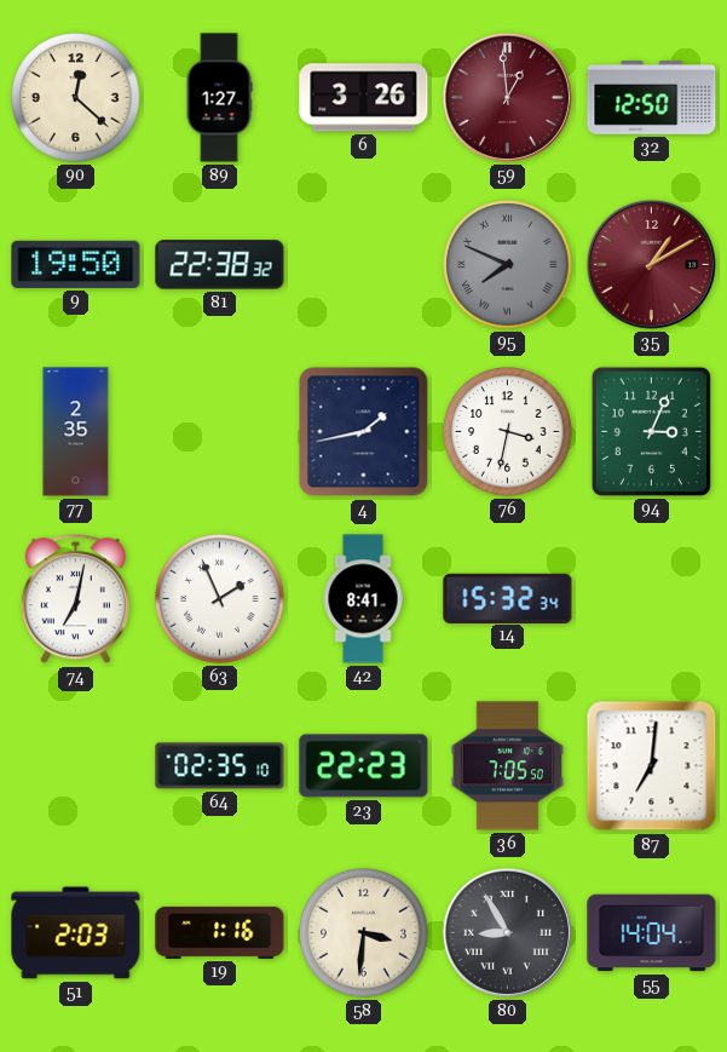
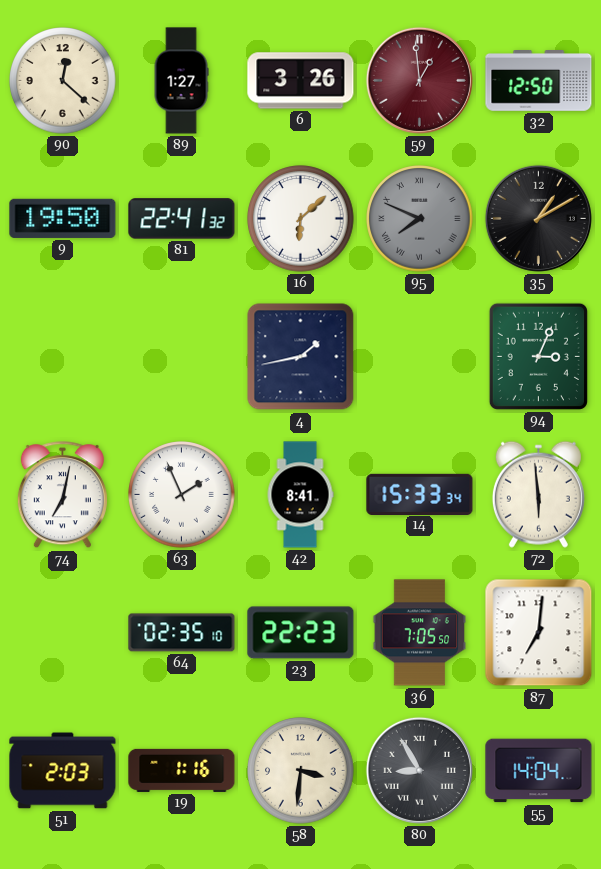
81: 22:38 -> 22:41 (182, 219)
16: none -> 6:08 (301, 219)
35 dial: burgundy -> black (538, 218)
77: 2:35 -> none (76, 432)
76: 3:32 -> none (508, 432)
14: 15:32 -> 15:33 (420, 494)
72: none -> 5:59 (538, 494)
